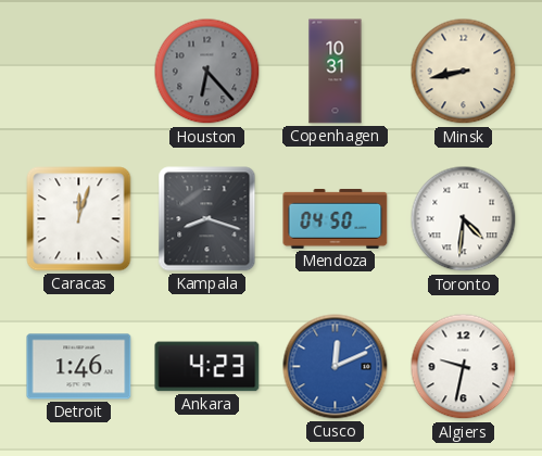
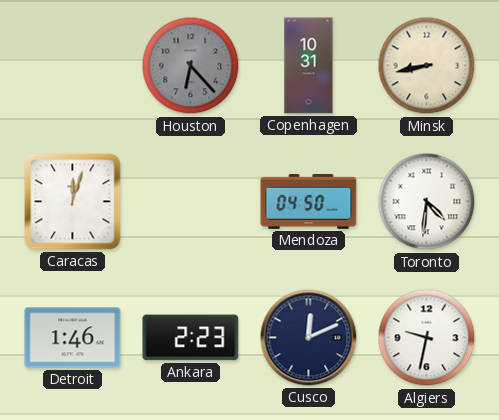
Kampala: 8:18 -> none (207, 219)
Ankara: 4:23 -> 2:23 (191, 338)
Cusco dial: blue -> navy (309, 338)
